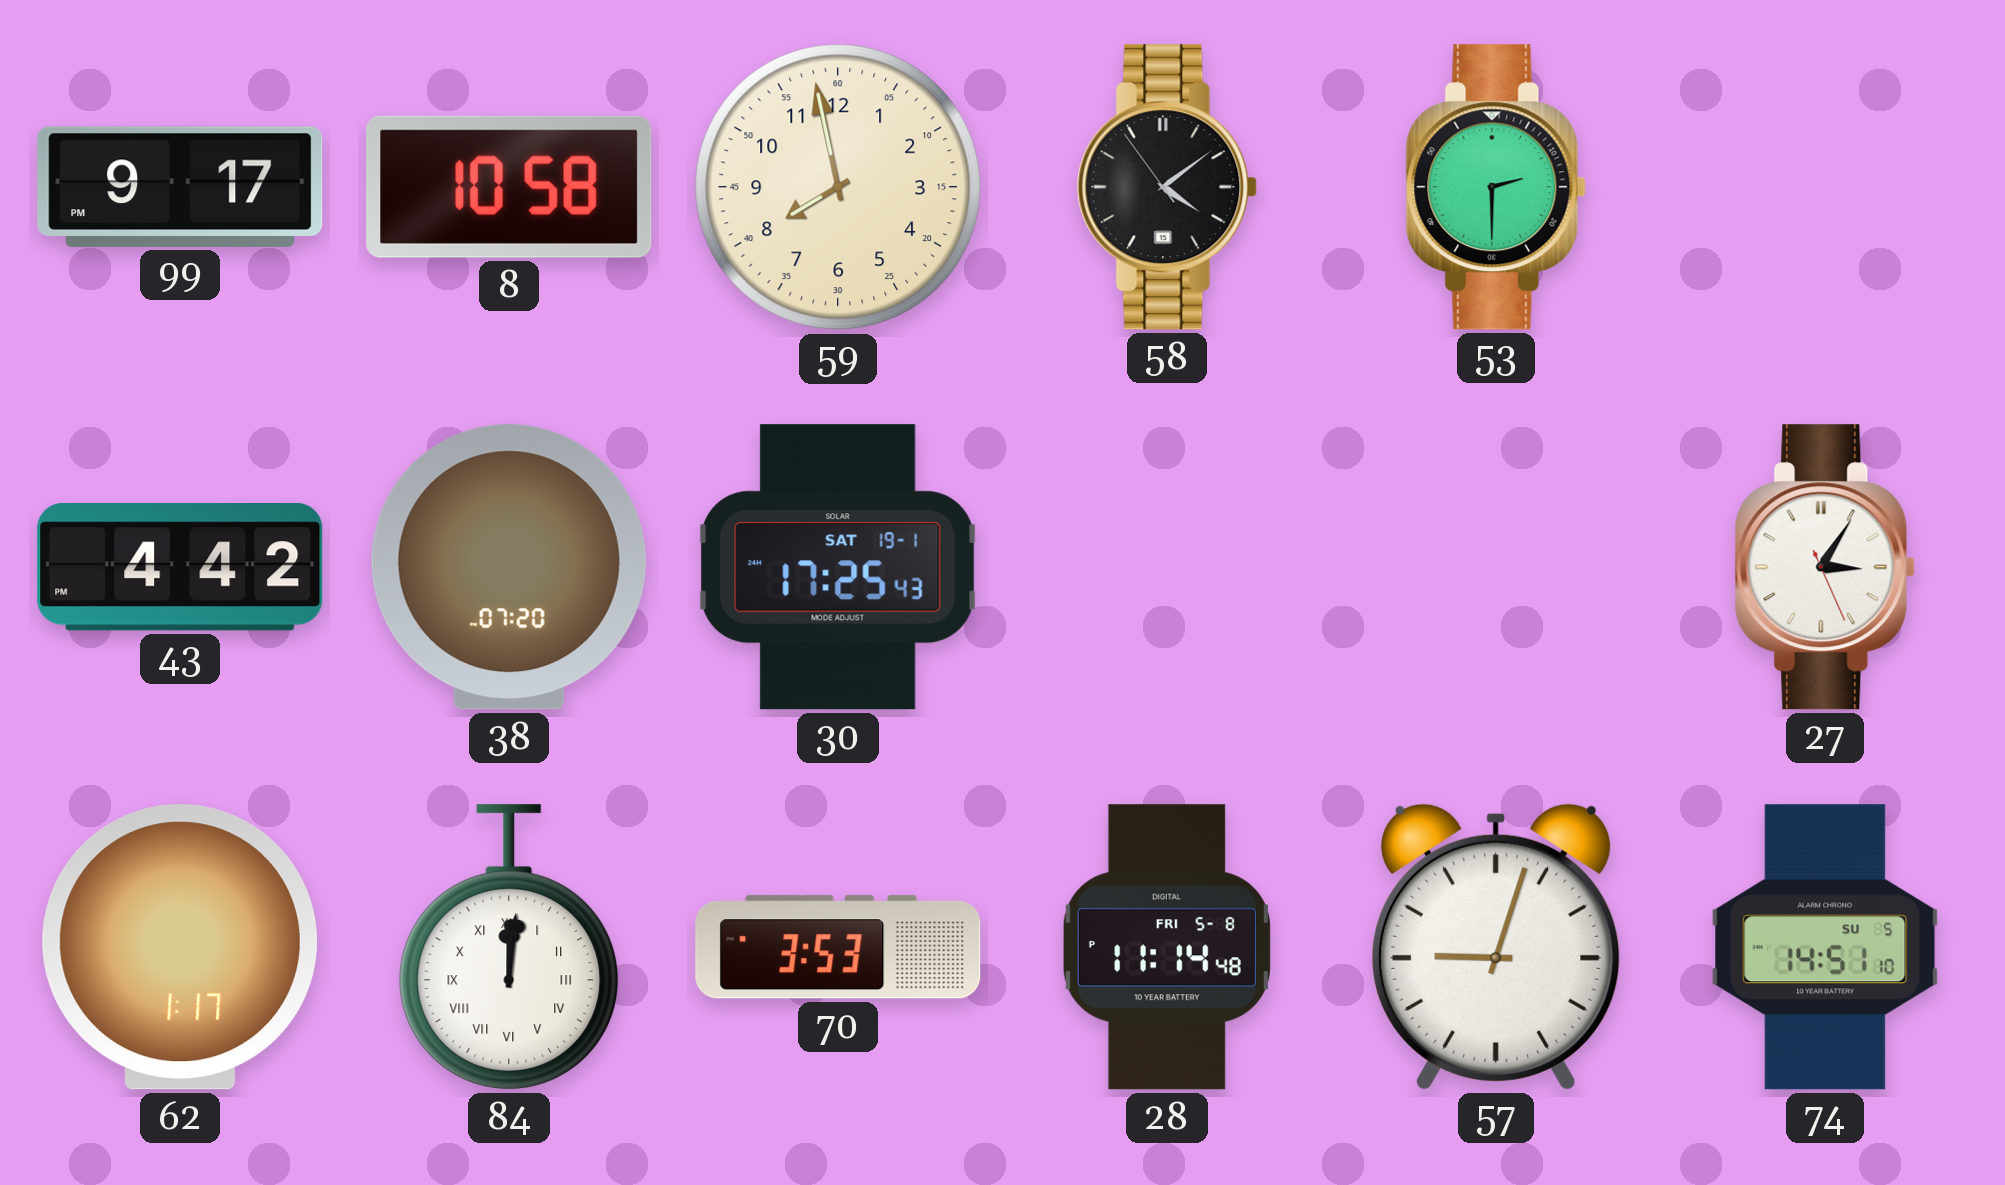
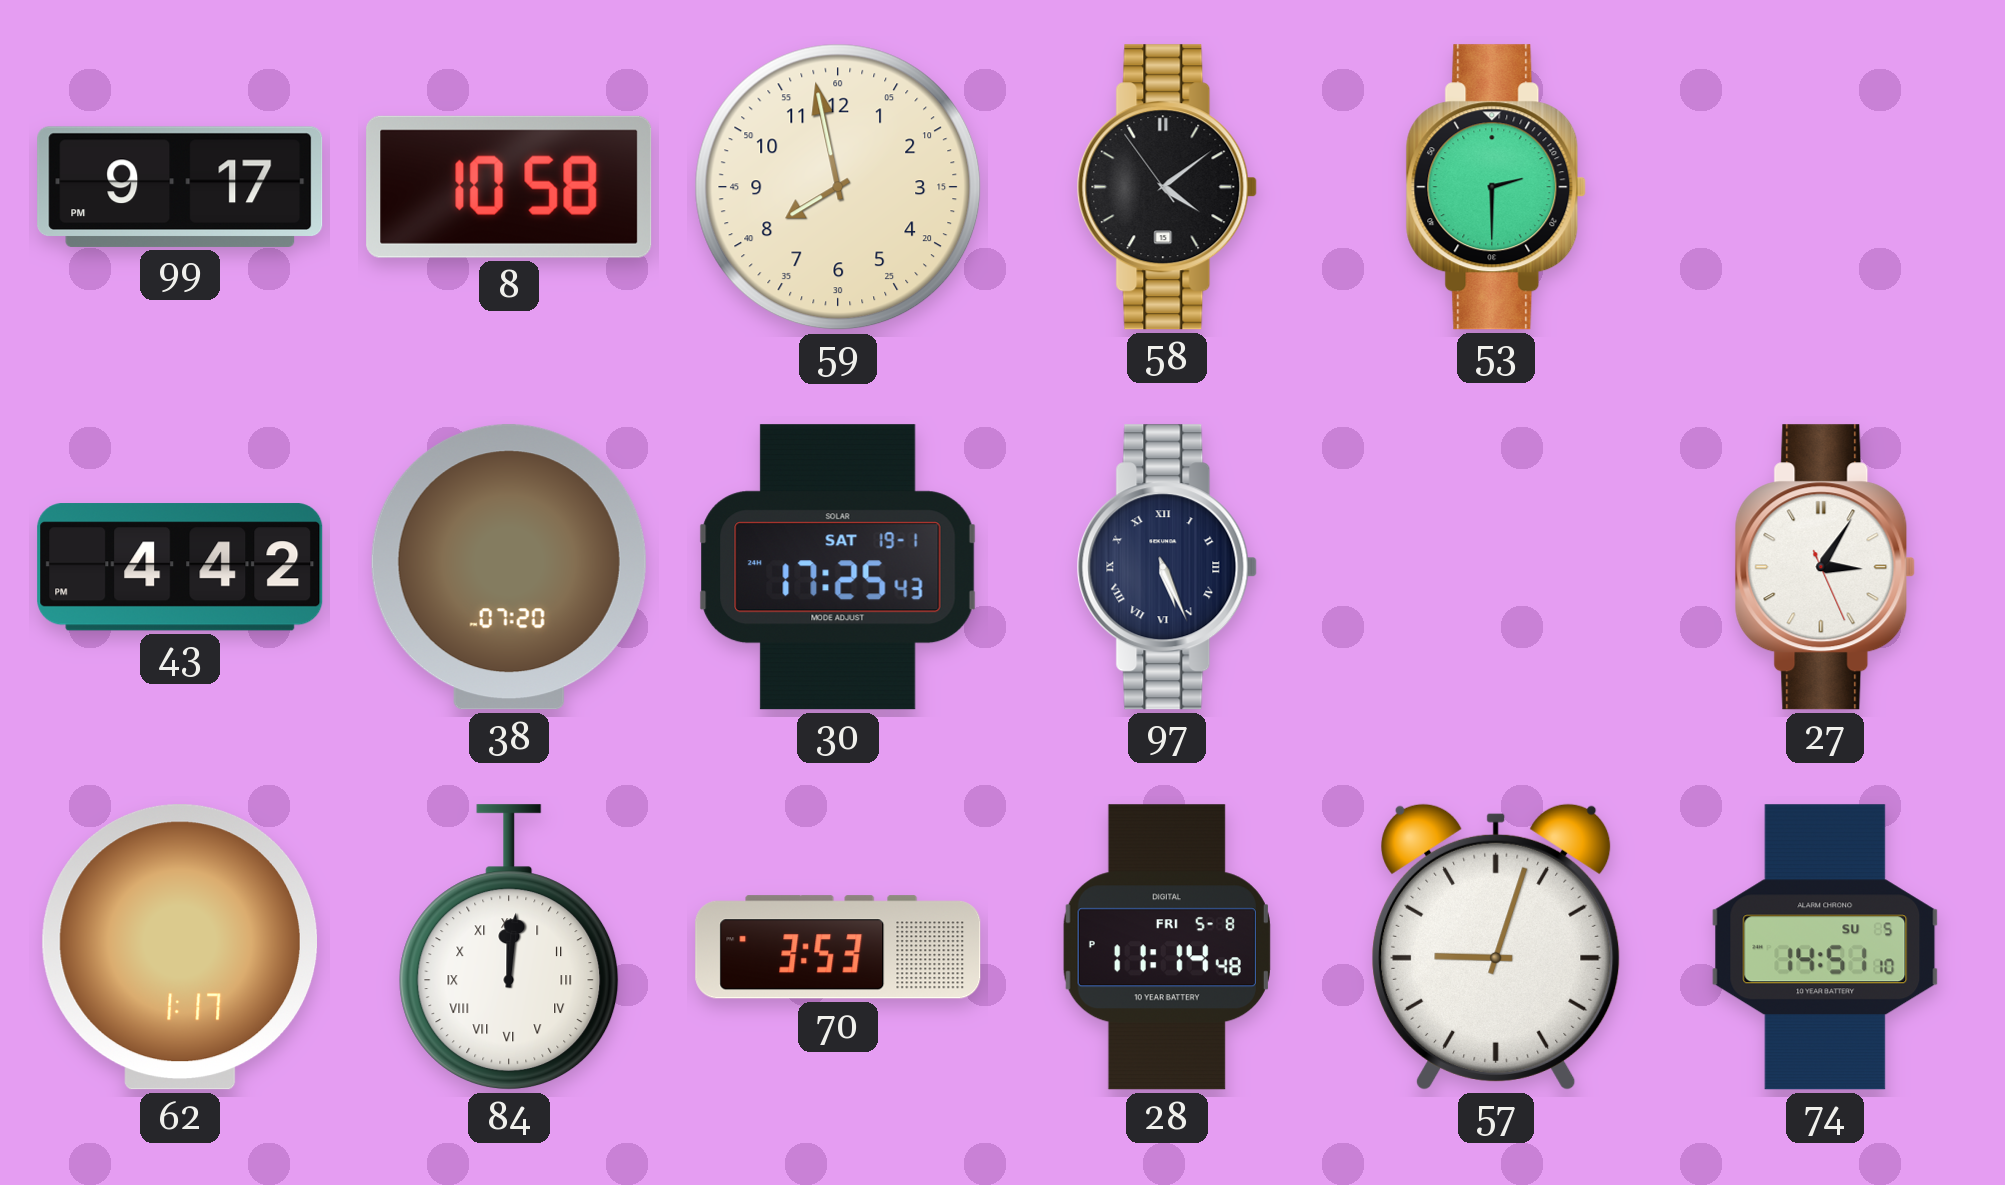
97: none -> 5:26 (1167, 567)
